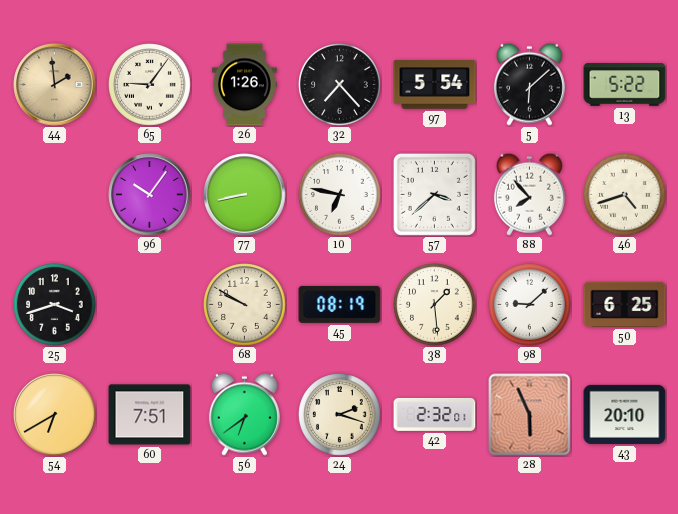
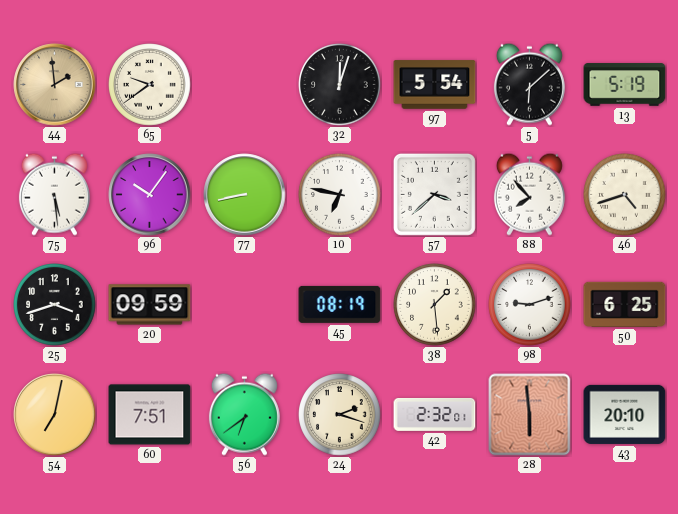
65: 9:06 -> 9:39 (150, 85)
26: 1:26 -> none (244, 85)
32: 7:23 -> 12:03 (340, 85)
13: 5:22 -> 5:19 (625, 85)
75: none -> 5:29 (54, 194)
20: none -> 09:59 (150, 305)
68: 9:50 -> none (245, 305)
98: 9:08 -> 9:12 (530, 305)
54: 6:40 -> 7:02 (55, 415)
28: 5:56 -> 5:59 (530, 415)
